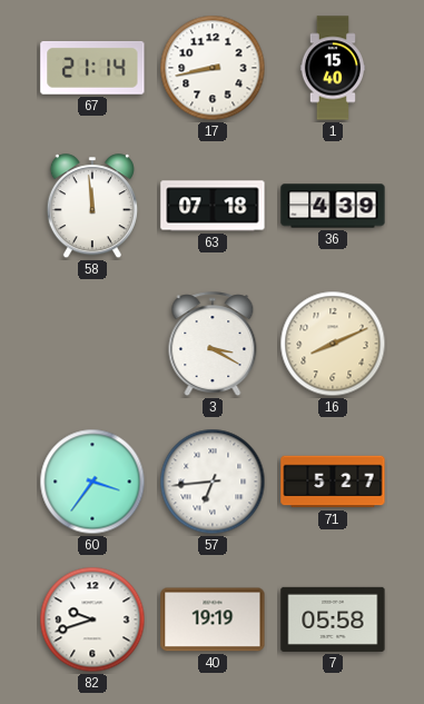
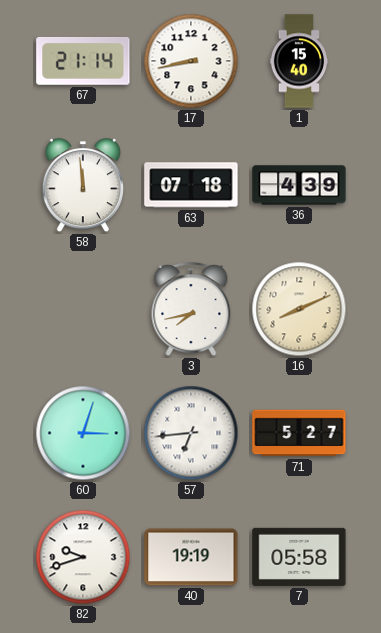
3: 3:20 -> 7:43 (191, 310)
60: 3:36 -> 3:03 (83, 433)
